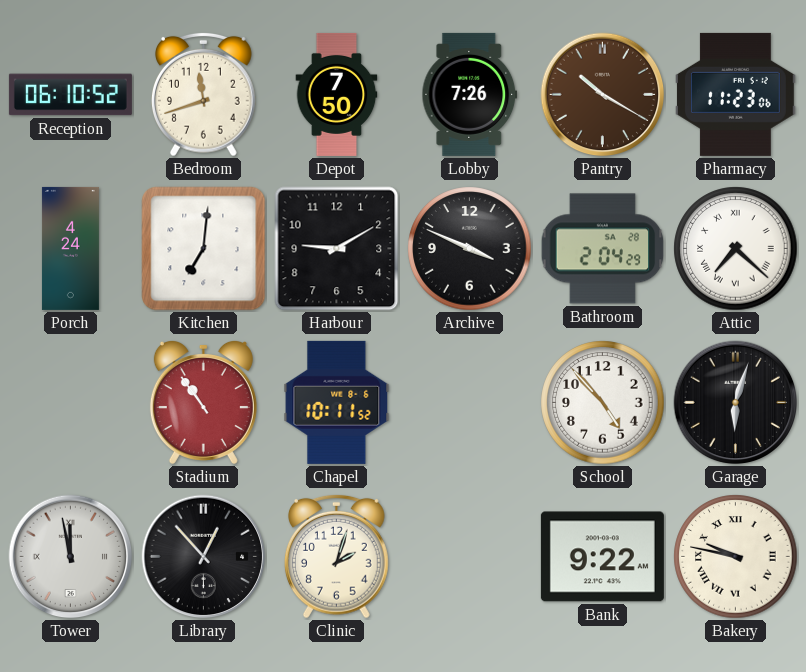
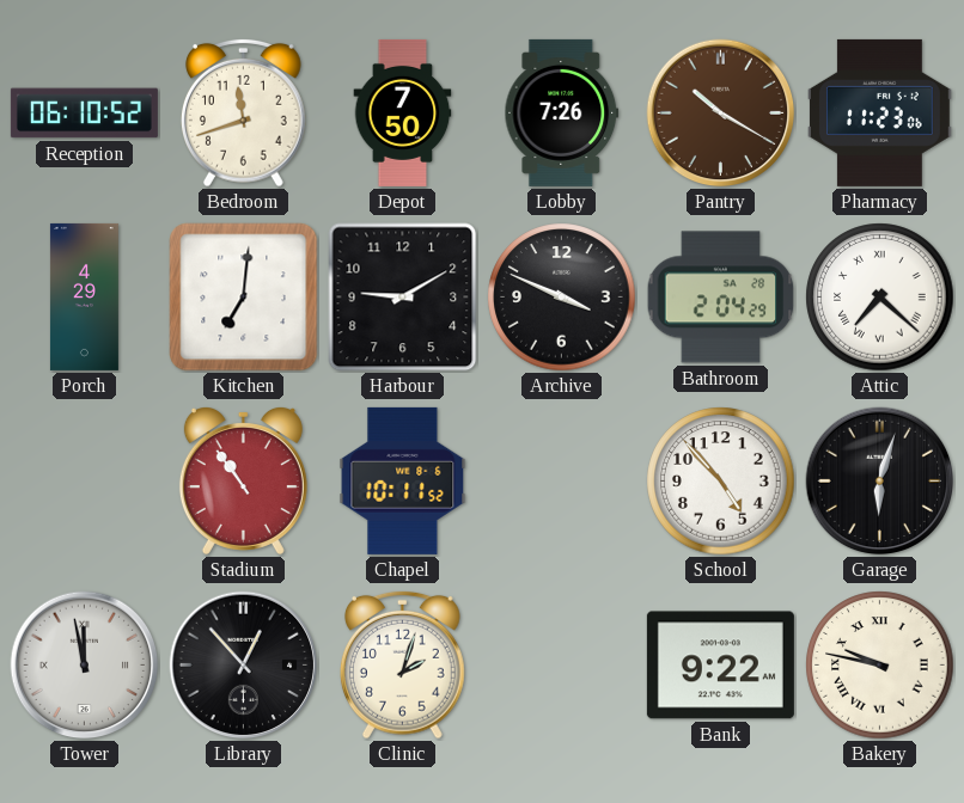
Porch: 4:24 -> 4:29 (84, 296)
